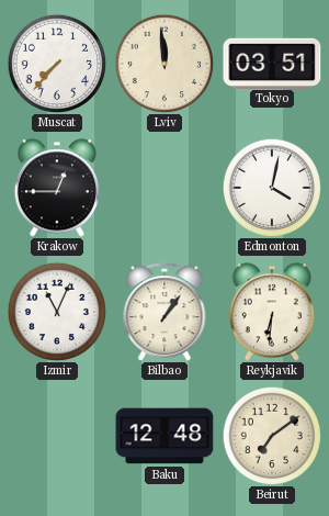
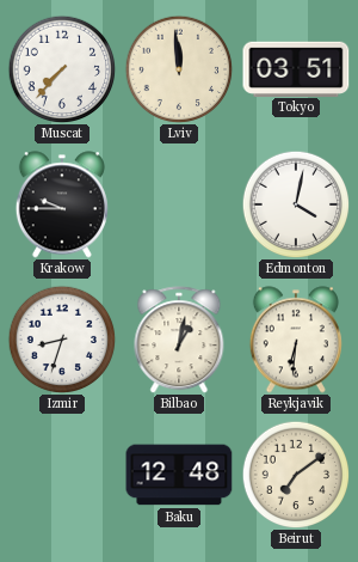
Krakow: 12:45 -> 9:45 (62, 204)
Izmir: 11:04 -> 8:33 (62, 340)
Bilbao: 1:06 -> 1:02 (179, 340)
